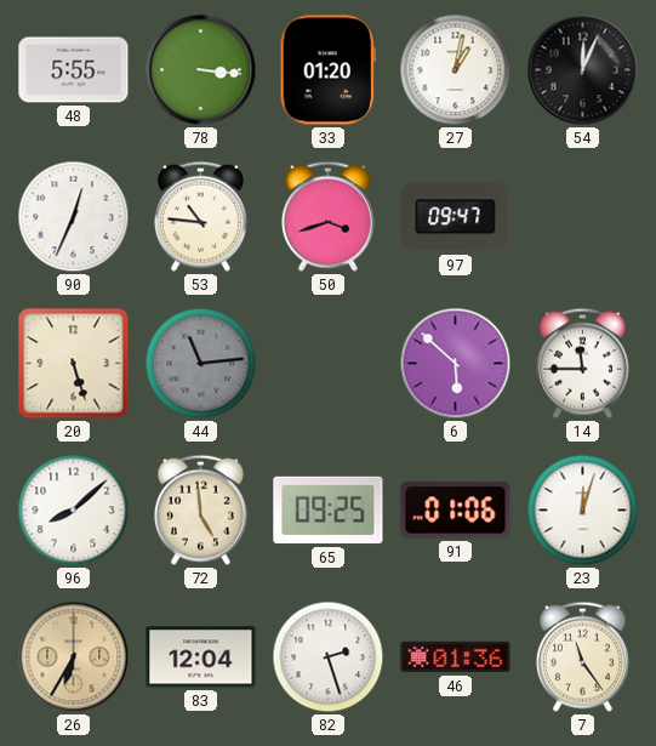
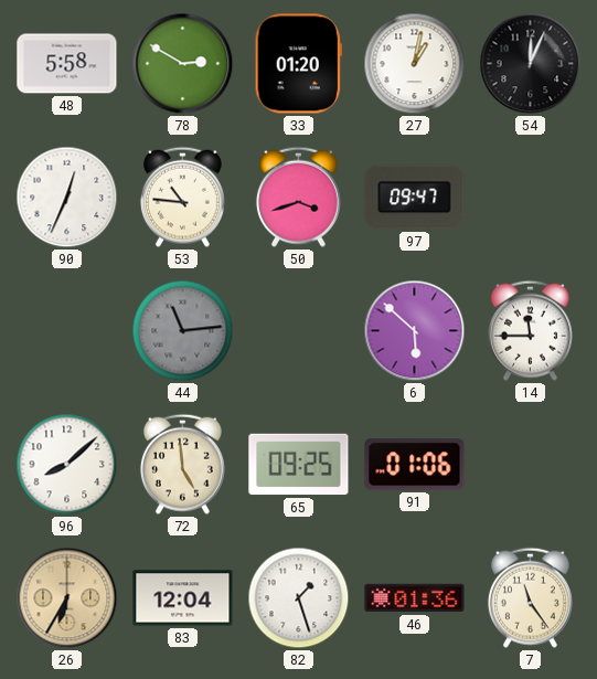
48: 5:55 -> 5:58 (67, 64)
78: 3:16 -> 2:50 (183, 64)
20: 5:27 -> none (74, 364)
23: 12:03 -> none (583, 511)
82: 2:27 -> 1:27 (299, 598)
